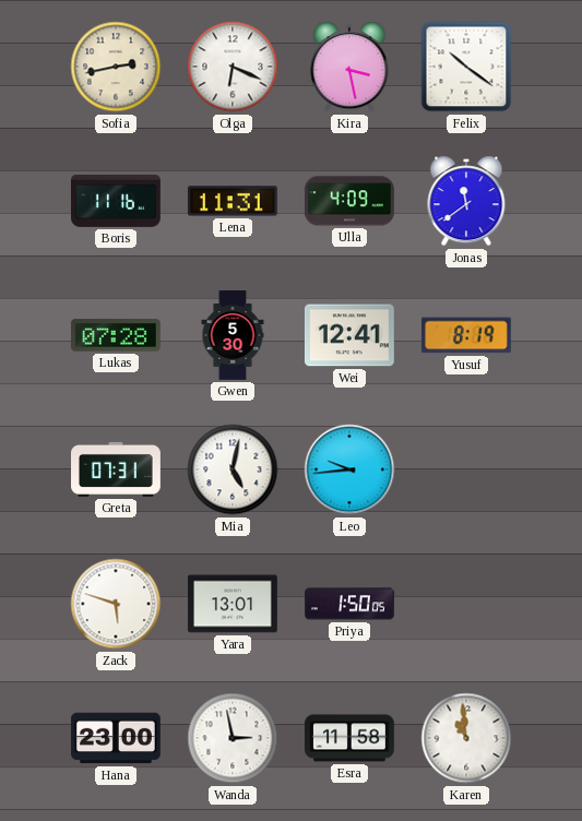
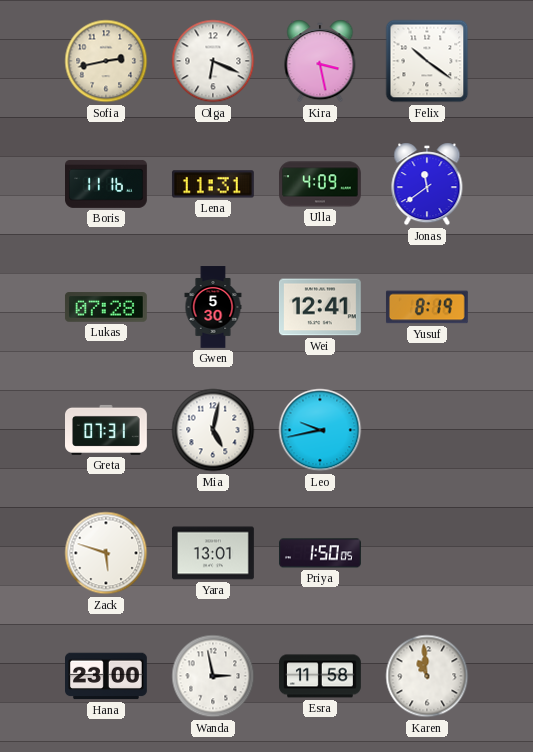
Leo: 9:44 -> 9:43 (320, 430)
